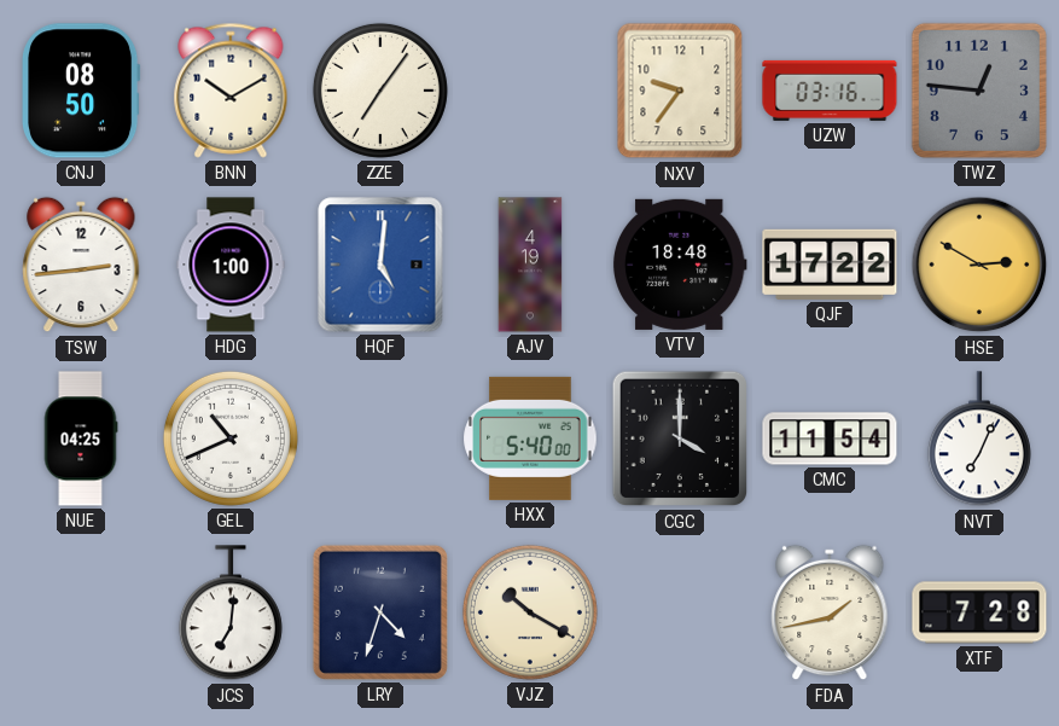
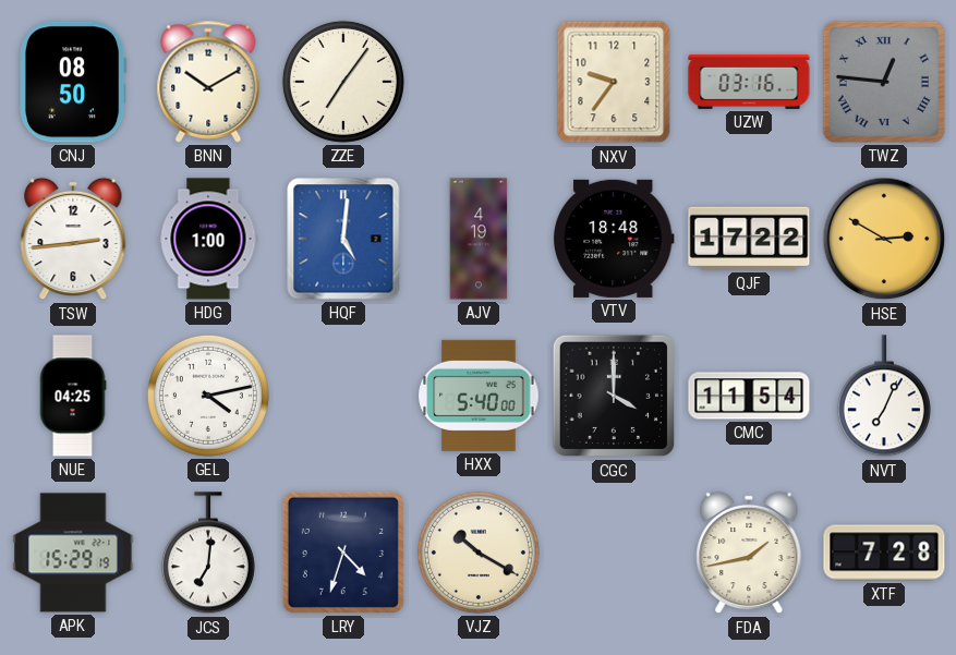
TWZ numerals: Arabic -> Roman (884, 82)
GEL: 10:41 -> 4:13 (208, 396)
APK: none -> 15:29 (73, 553)
